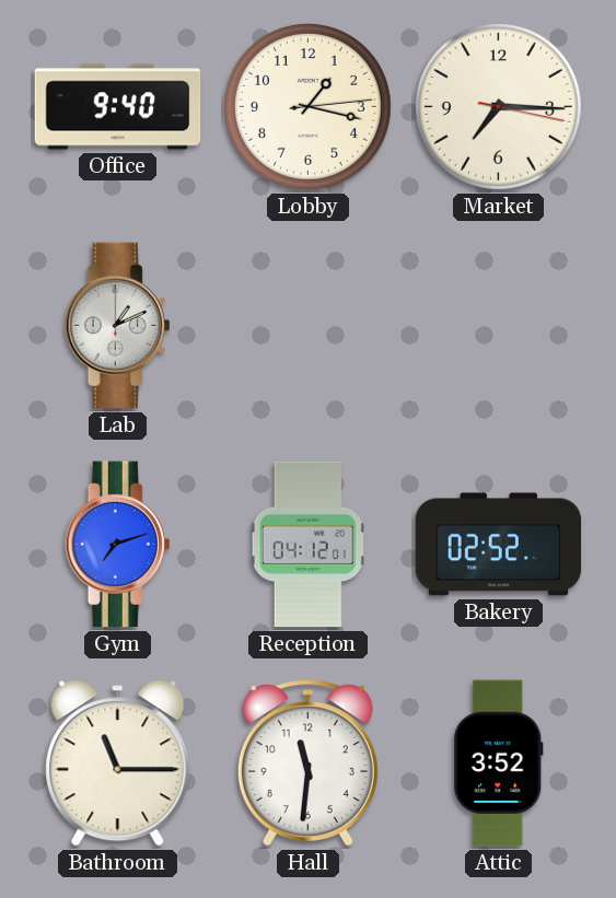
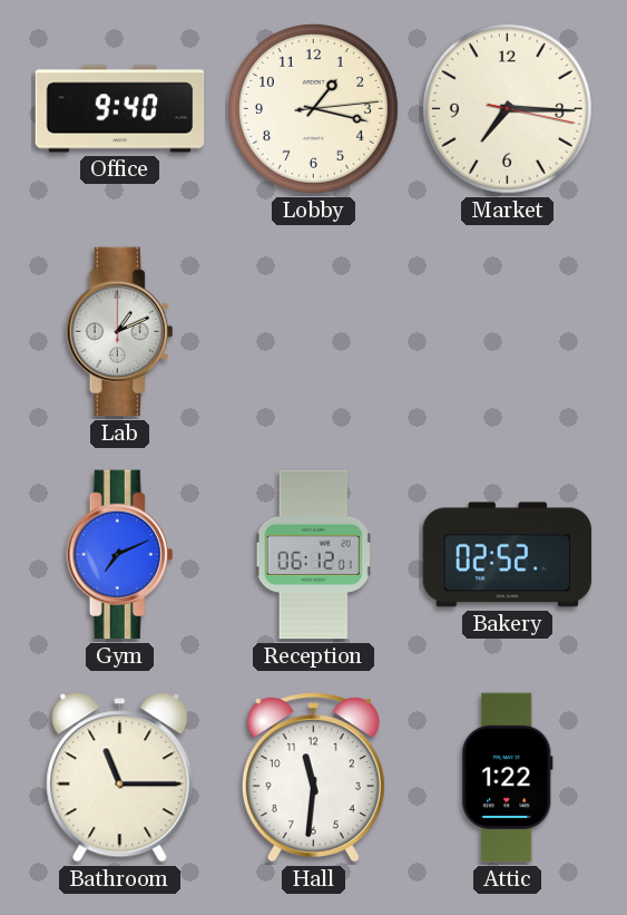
Gym: 7:12 -> 7:11 (120, 555)
Reception: 04:12 -> 06:12 (314, 555)
Attic: 3:52 -> 1:22 (508, 778)
